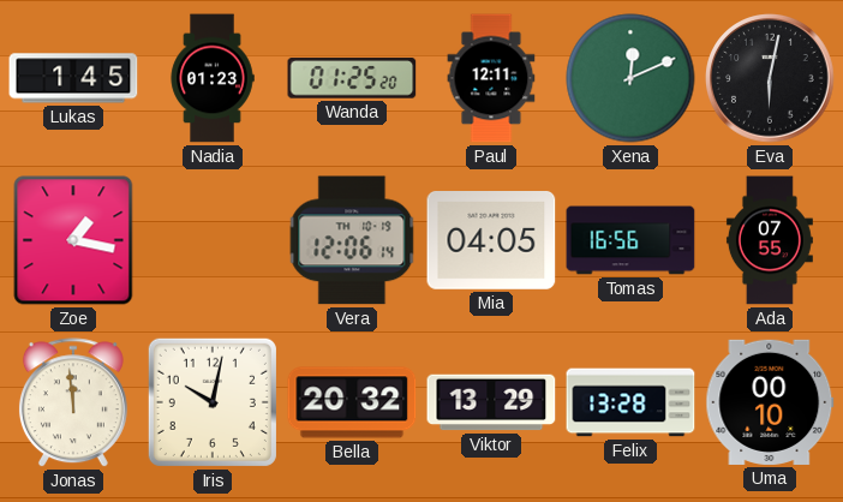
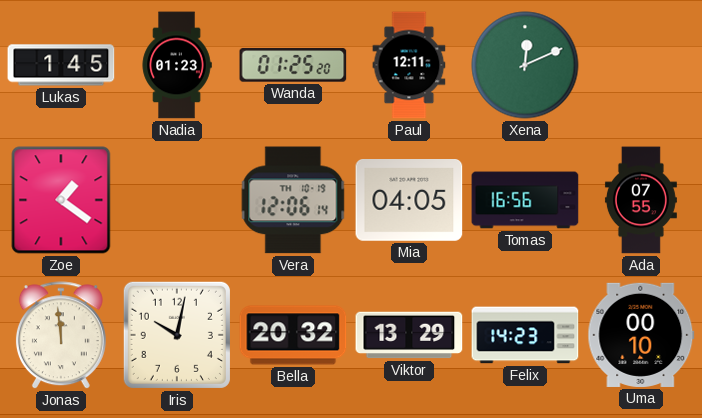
Eva: 6:02 -> none (770, 78)
Zoe: 1:17 -> 1:21 (61, 200)
Felix: 13:28 -> 14:23 (525, 335)
